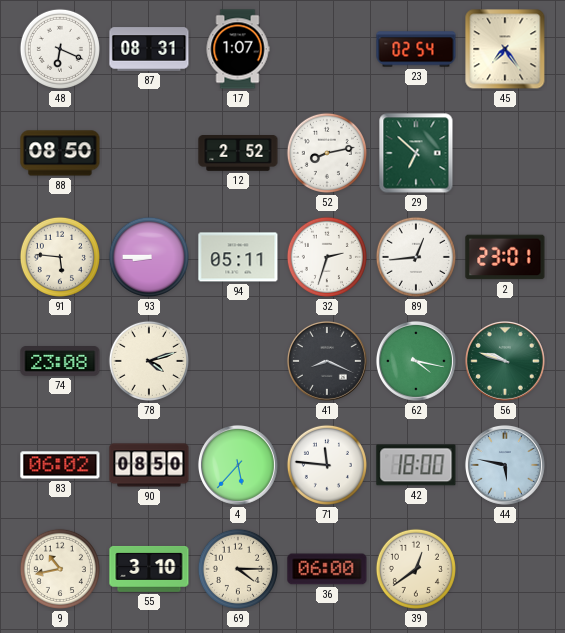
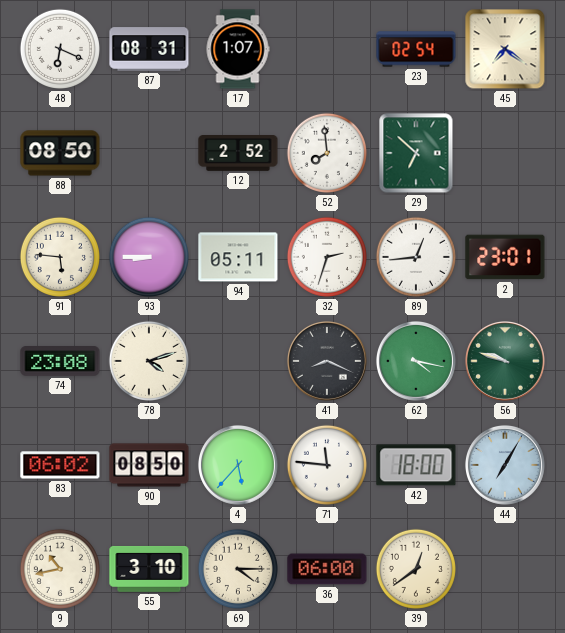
45: 7:24 -> 7:21 (505, 49)
52: 8:13 -> 7:59 (327, 153)
44: 5:47 -> 7:05 (505, 465)
